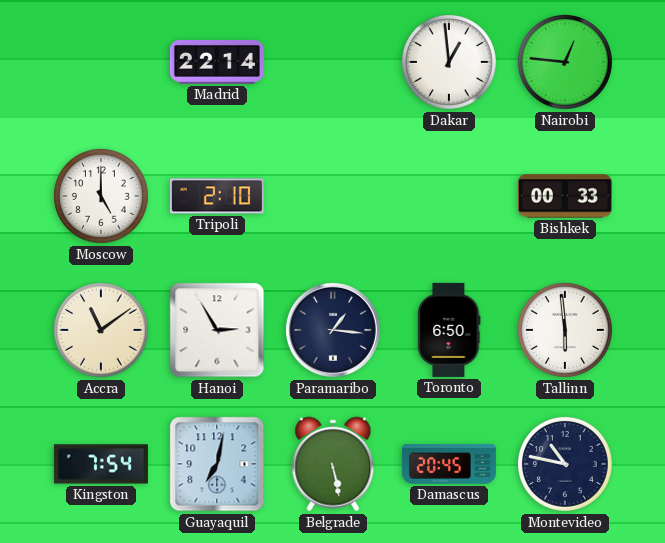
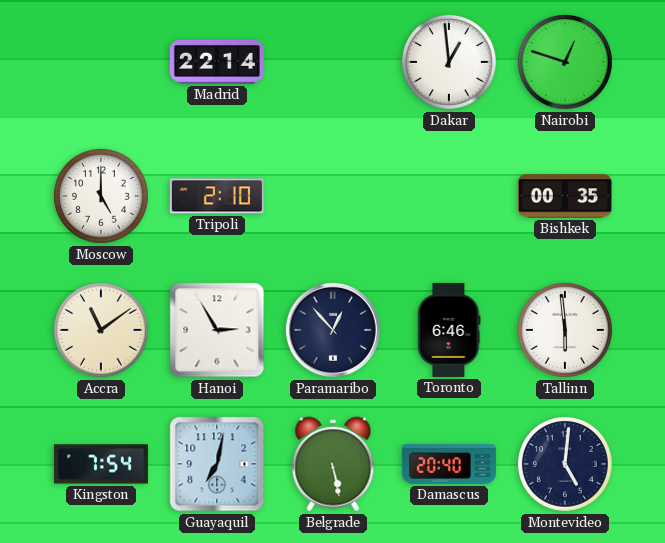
Nairobi: 12:46 -> 12:48 (565, 62)
Bishkek: 00:33 -> 00:35 (565, 196)
Paramaribo: 1:16 -> 12:53 (333, 330)
Toronto: 6:50 -> 6:46 (449, 330)
Damascus: 20:45 -> 20:40 (449, 465)
Montevideo: 10:47 -> 5:01 (565, 464)
